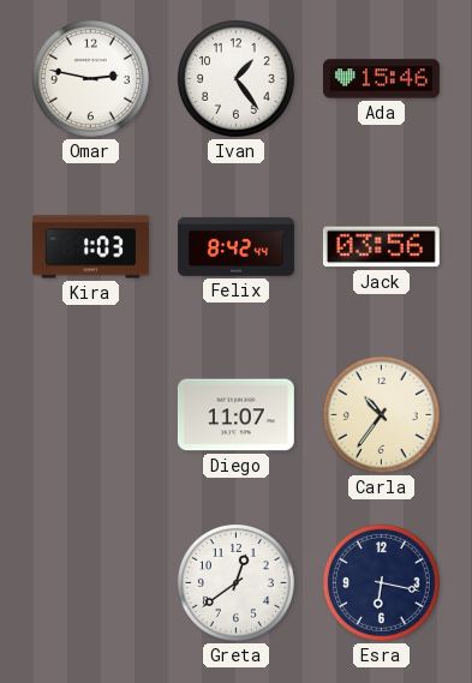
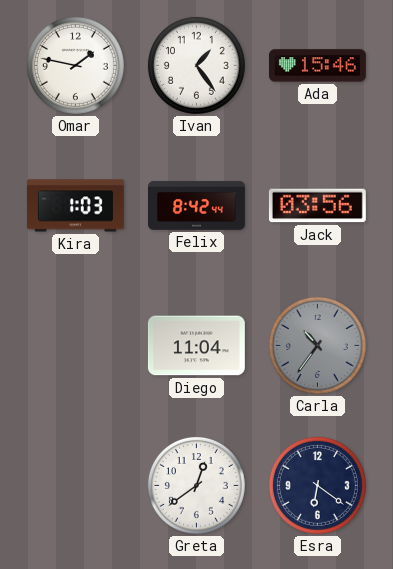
Omar: 2:47 -> 1:47 (75, 65)
Diego: 11:07 -> 11:04 (196, 346)
Carla dial: cream -> grey (317, 345)
Esra: 6:17 -> 6:21 (317, 485)
